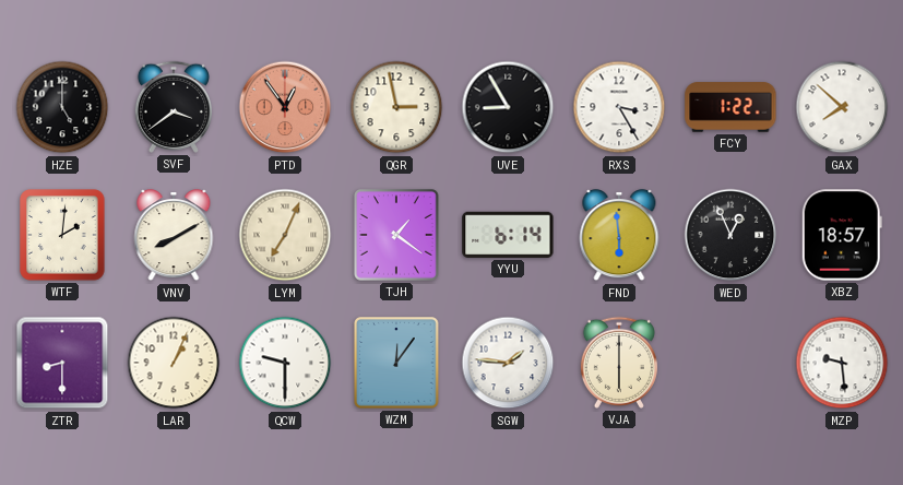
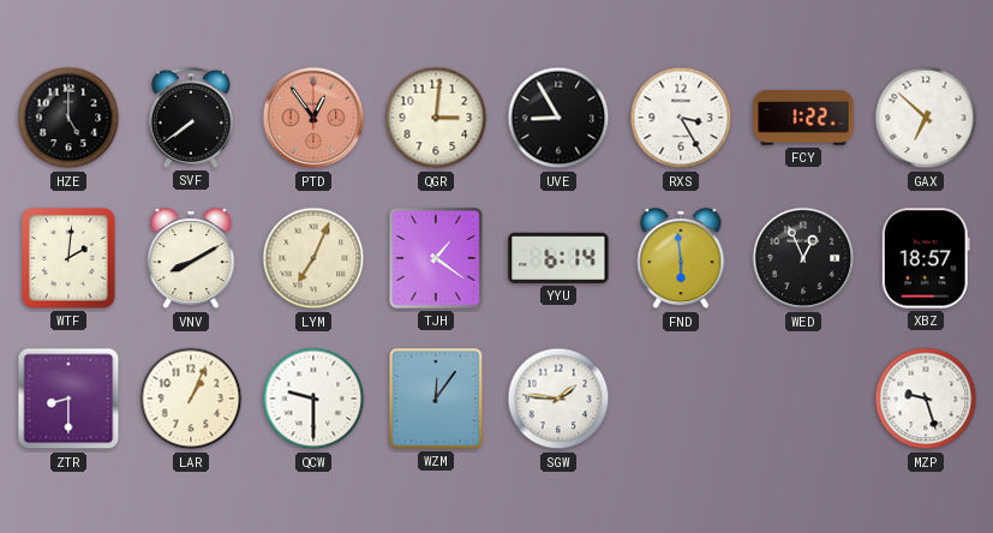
SVF: 3:39 -> 7:39 (191, 118)
QGR: 2:58 -> 3:01 (436, 118)
GAX: 7:52 -> 6:52 (926, 118)
VJA: 6:00 -> none (619, 363)
MZP: 9:29 -> 9:27 (926, 399)
